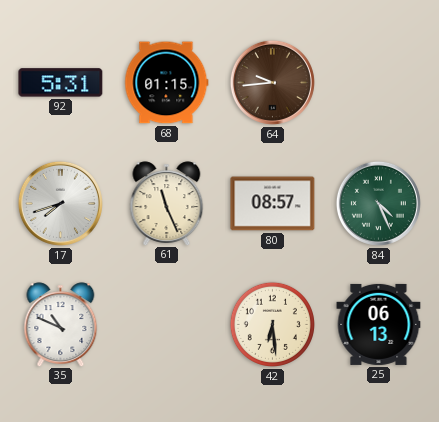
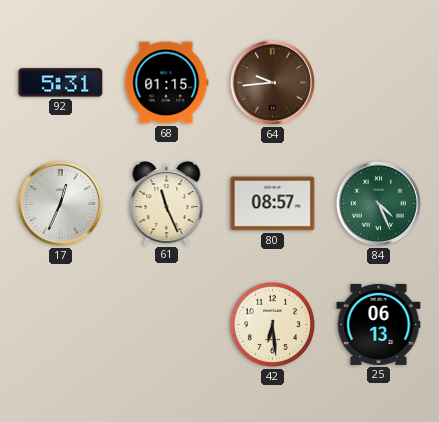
17: 7:42 -> 12:34 (60, 203)
35: 10:49 -> none (61, 324)
